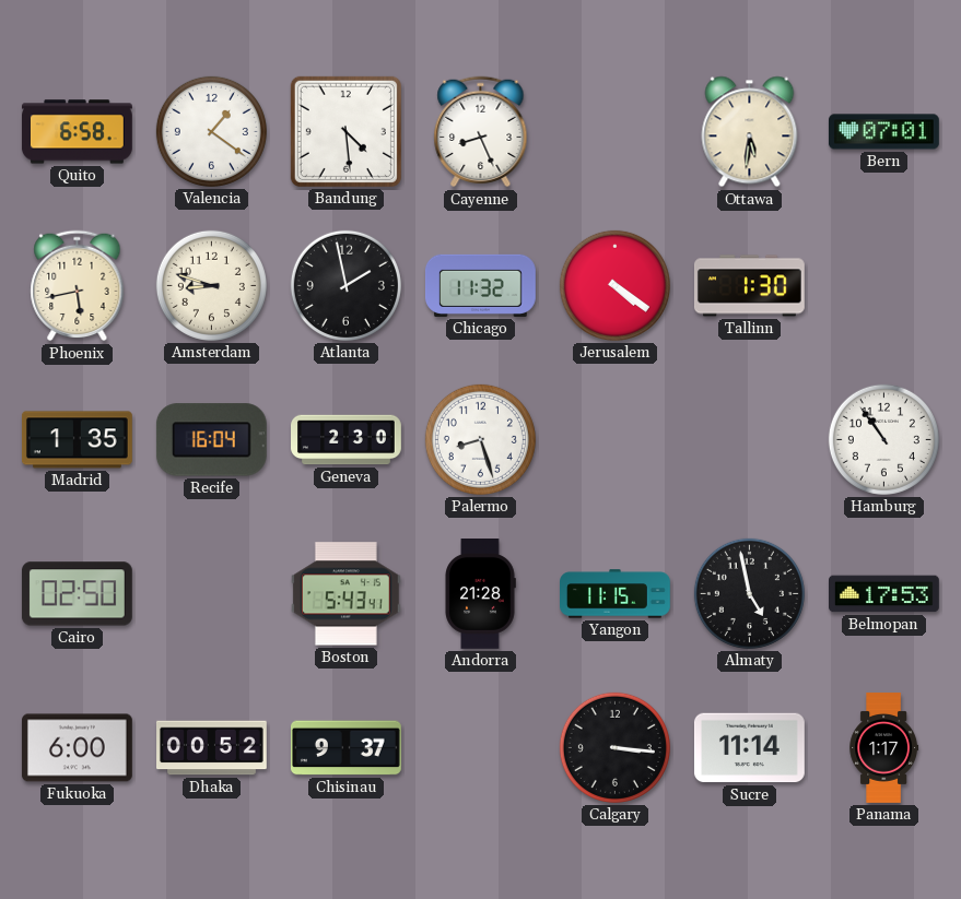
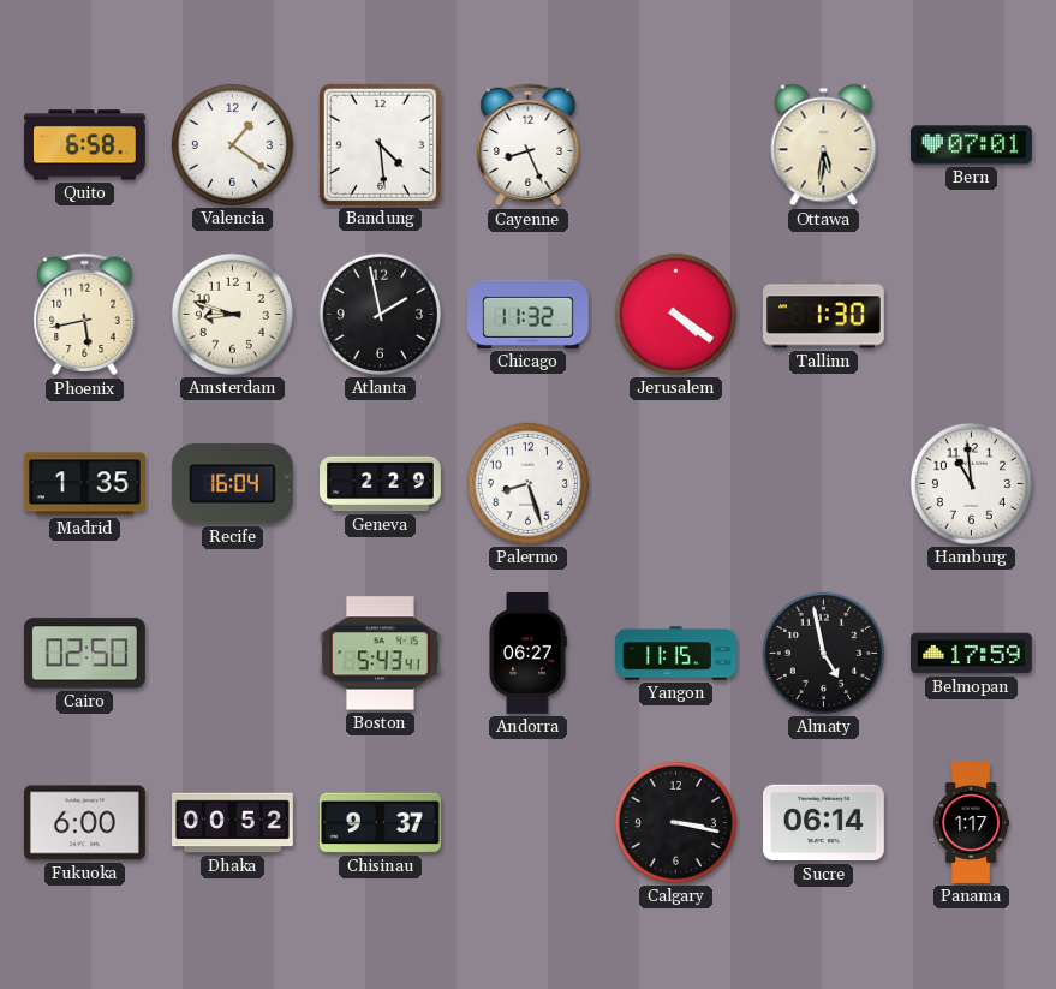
Geneva: 2:30 -> 2:29 (381, 484)
Hamburg: 10:54 -> 10:59 (971, 483)
Andorra: 21:28 -> 06:27 (527, 654)
Belmopan: 17:53 -> 17:59 (972, 654)
Calgary: 3:16 -> 3:17 (675, 822)
Sucre: 11:14 -> 06:14 (823, 823)
